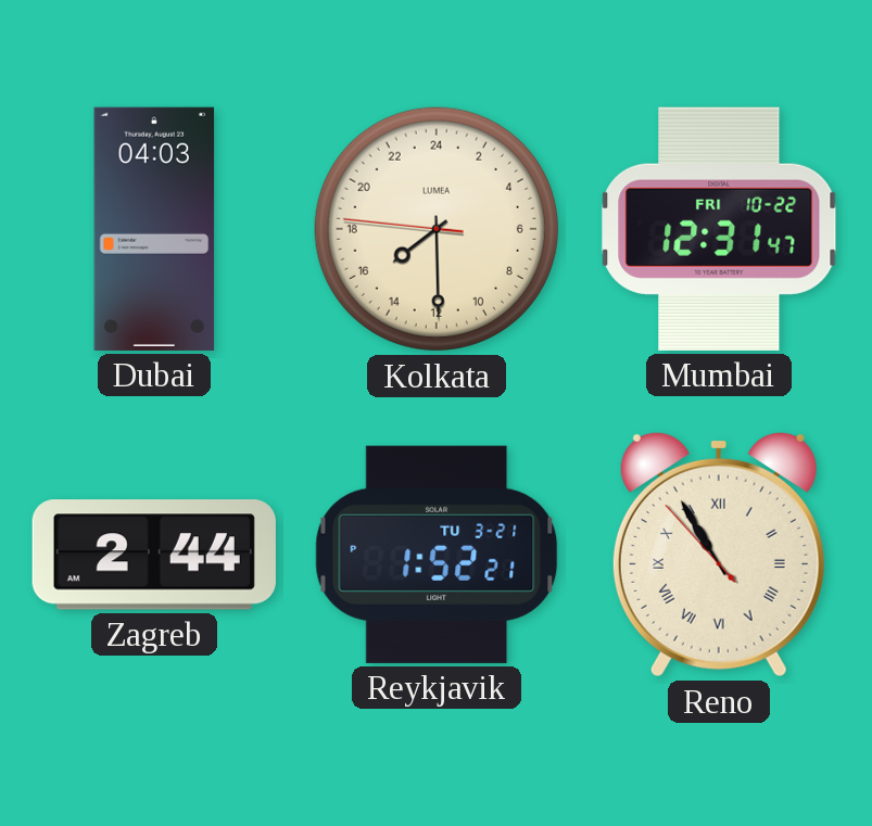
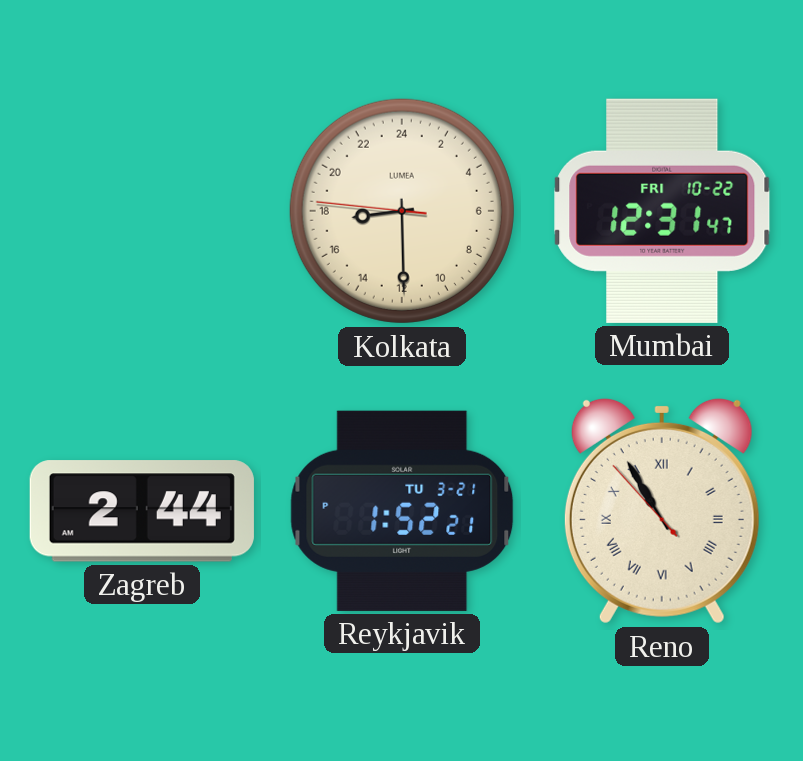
Dubai: 04:03 -> none (154, 229)
Kolkata: 15:29 -> 17:29 (402, 211)
